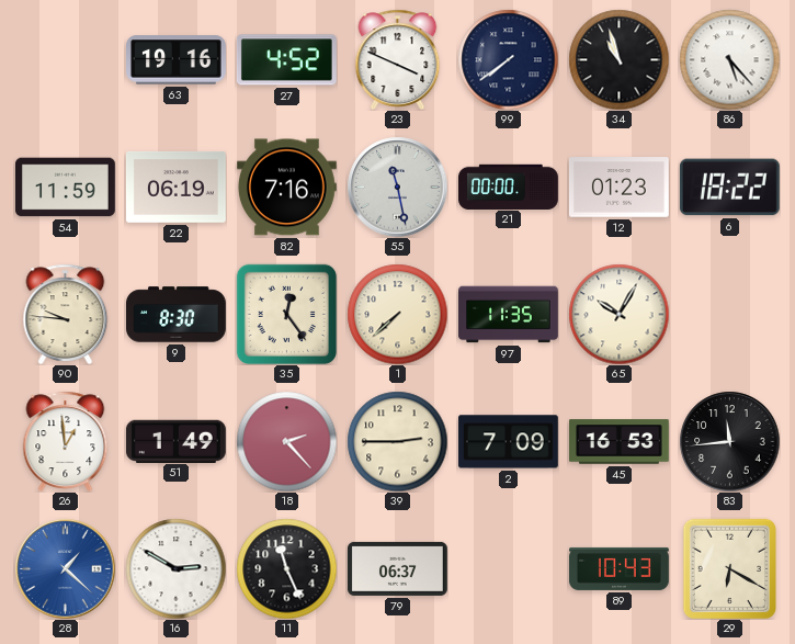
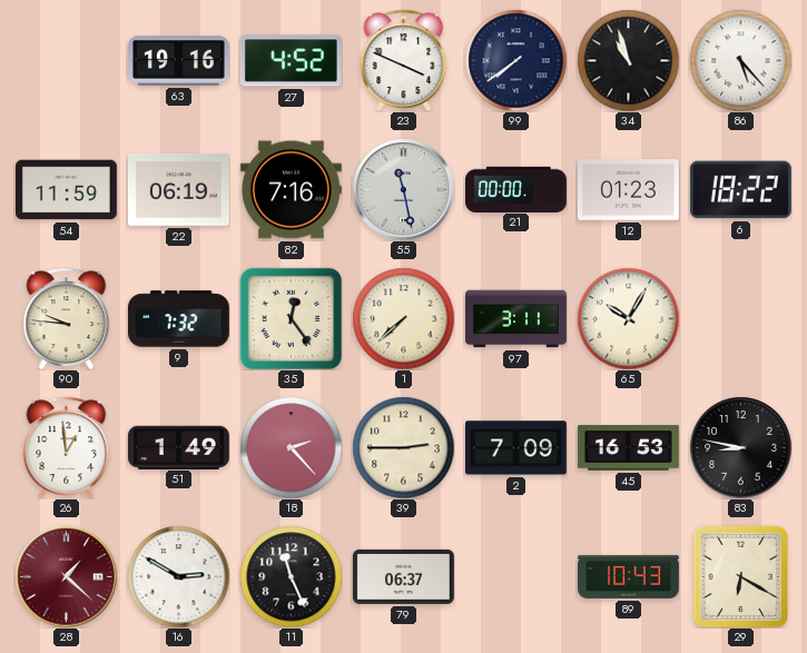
9: 8:30 -> 7:32 (179, 319)
97: 11:35 -> 3:11 (516, 319)
83: 11:44 -> 8:47 (740, 447)
28 dial: blue -> burgundy (66, 576)
